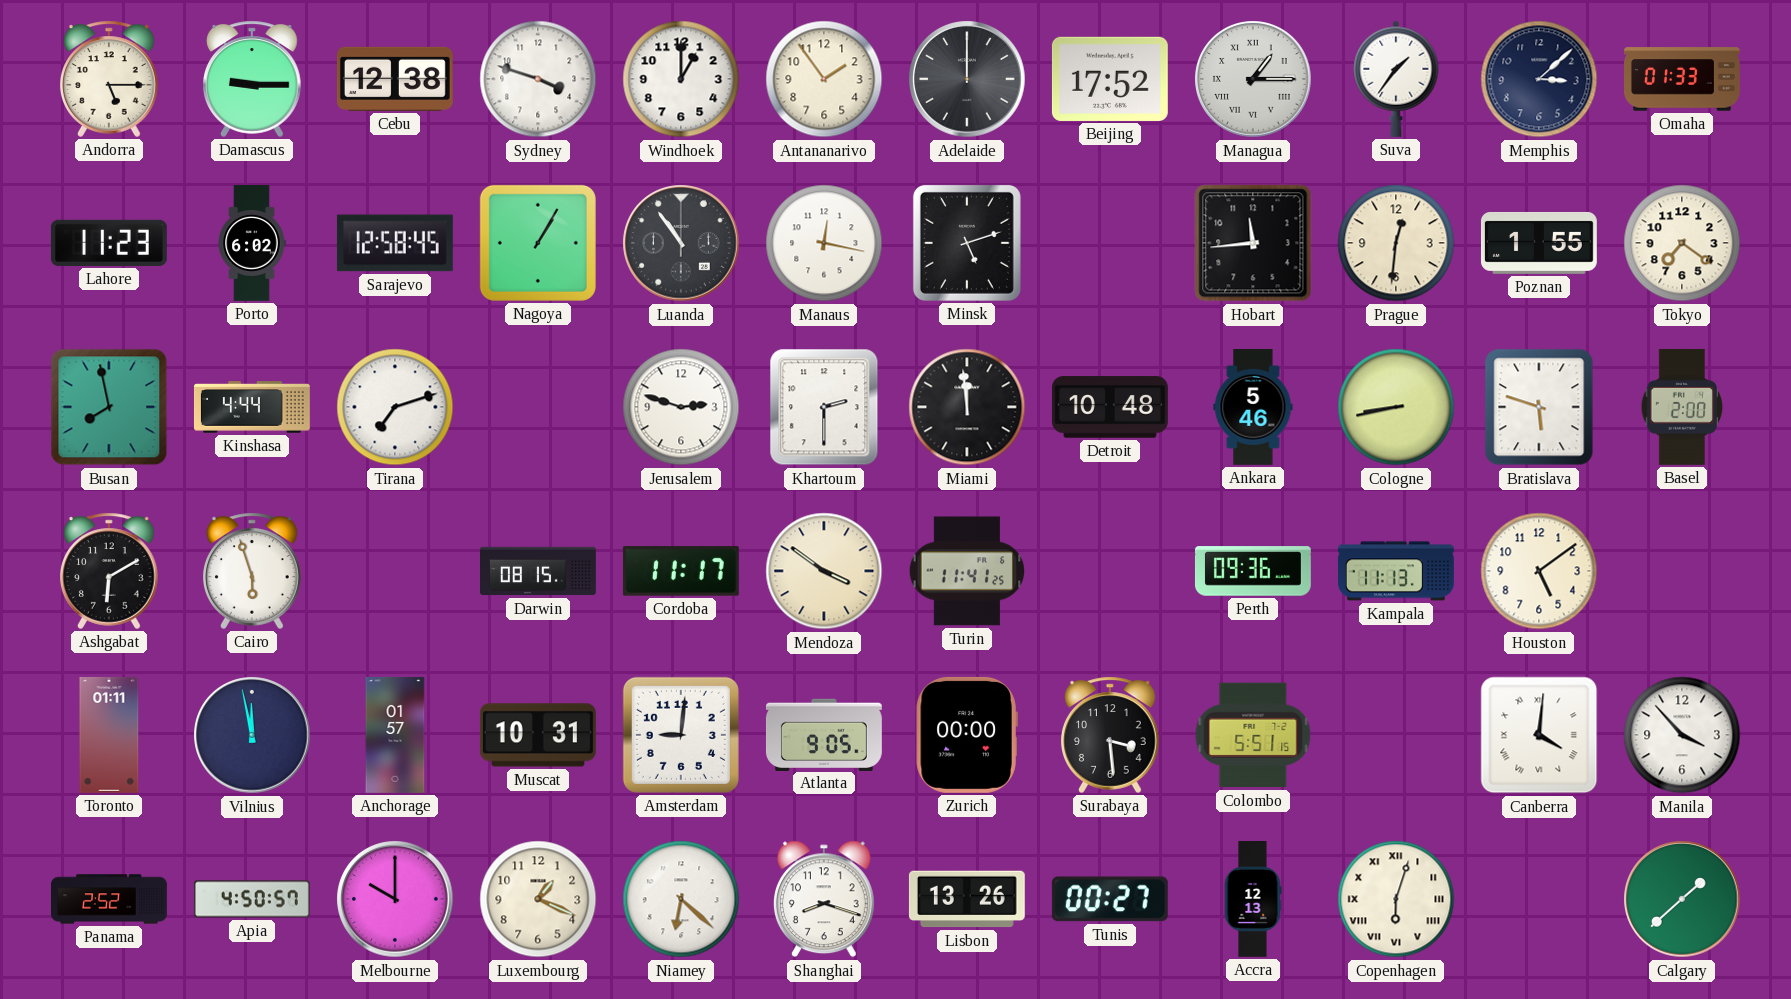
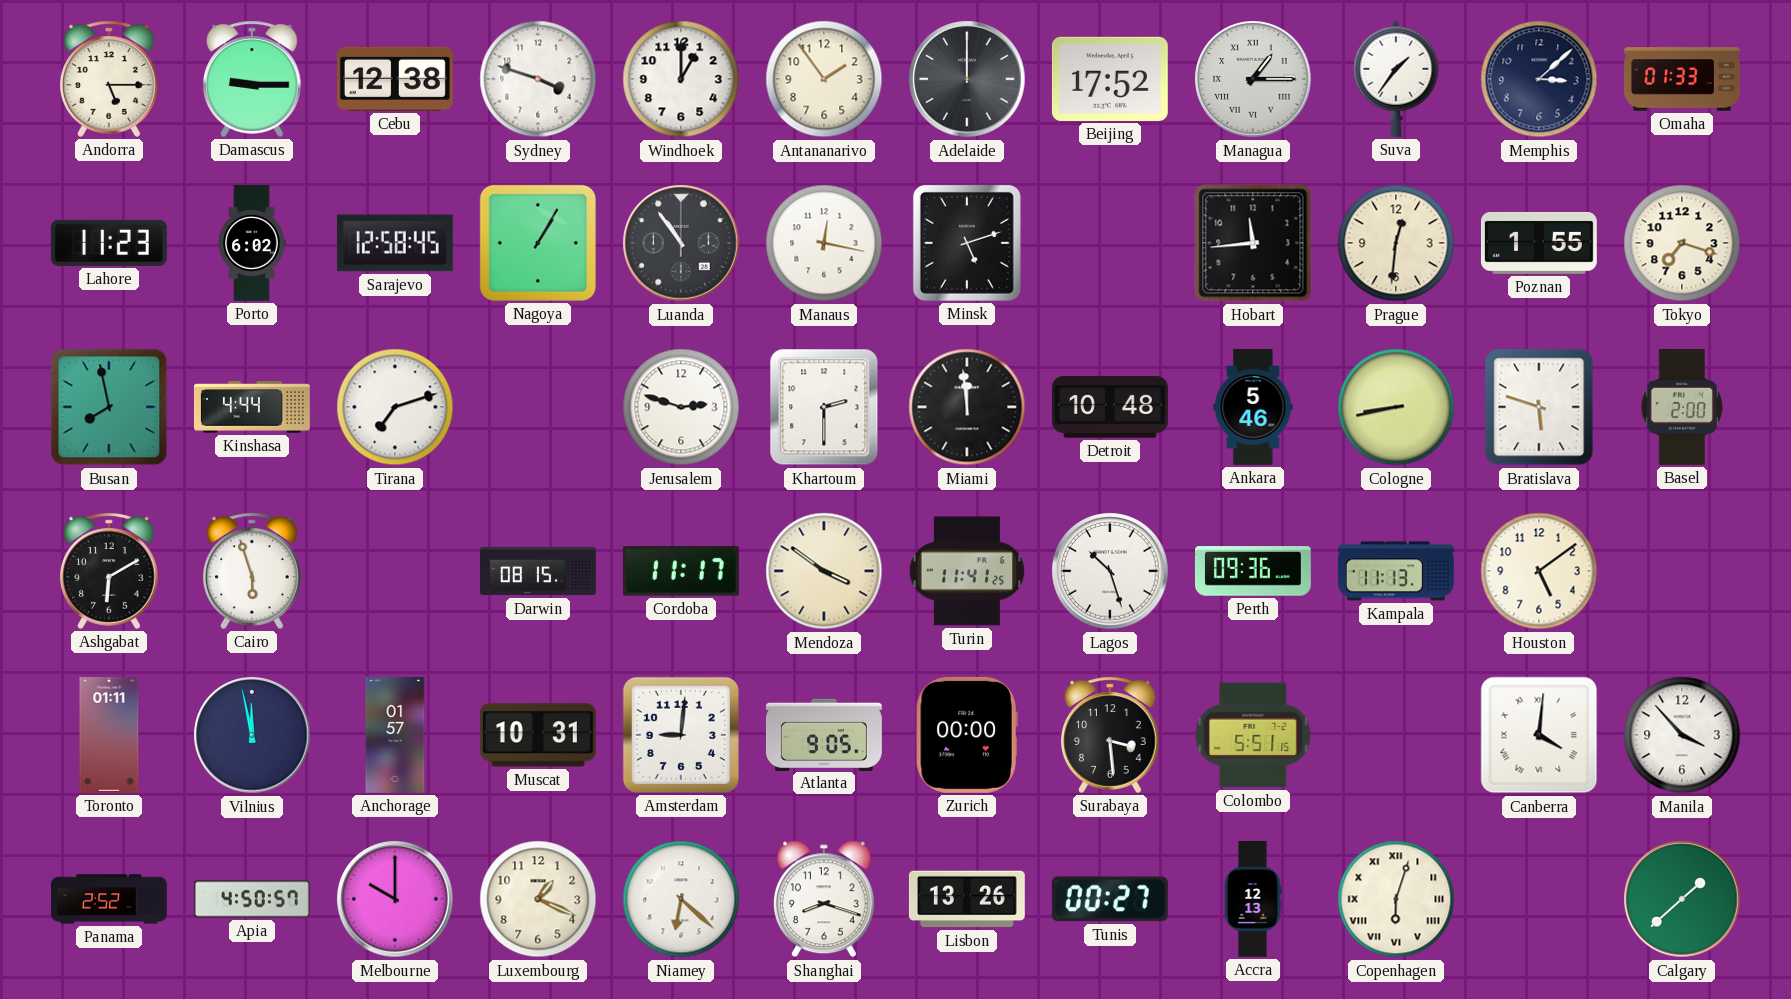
Tokyo: 7:21 -> 7:18 (1682, 243)
Lagos: none -> 10:27 (1110, 571)
